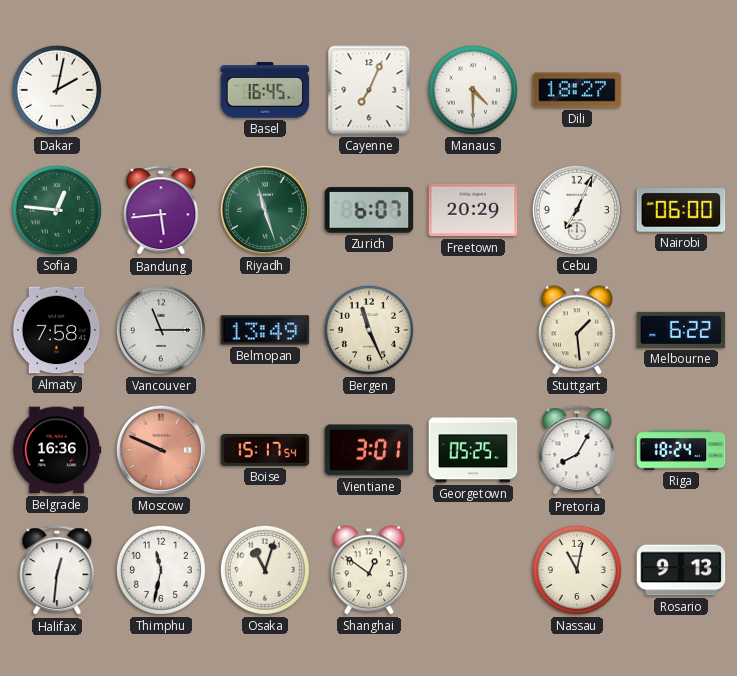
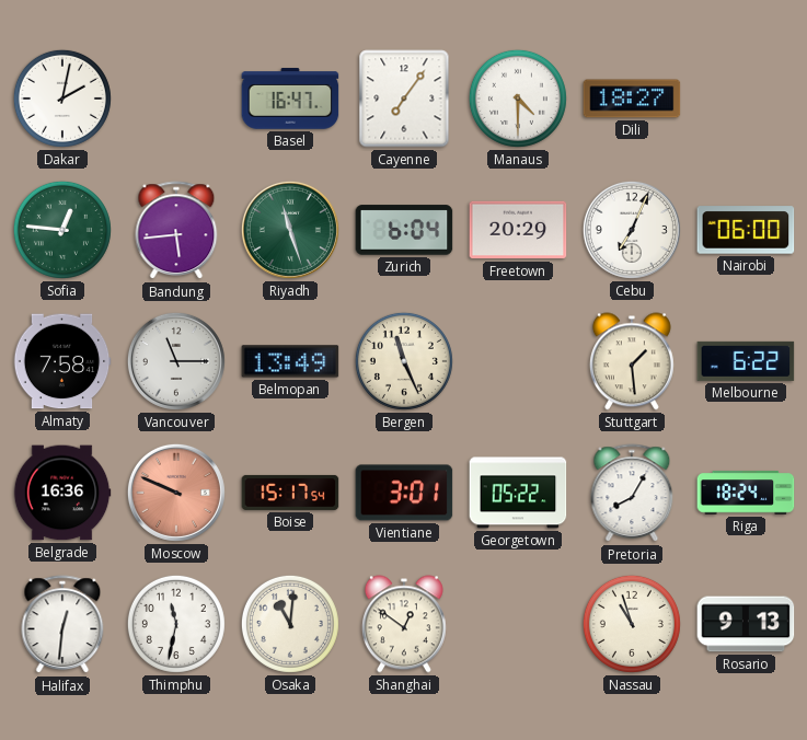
Basel: 16:45 -> 16:47 (290, 99)
Cayenne: 7:04 -> 7:06 (404, 99)
Zurich: 6:07 -> 6:04 (404, 230)
Georgetown: 05:25 -> 05:22 (518, 493)
Osaka: 11:03 -> 11:01 (290, 624)
Nassau: 11:02 -> 10:57 (632, 624)
